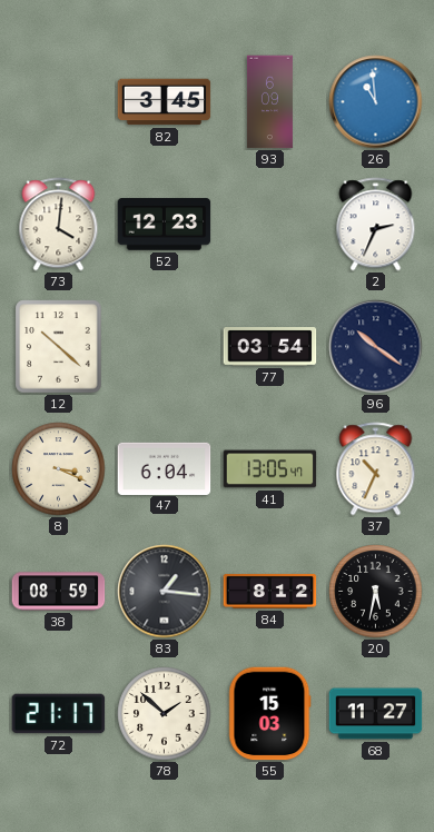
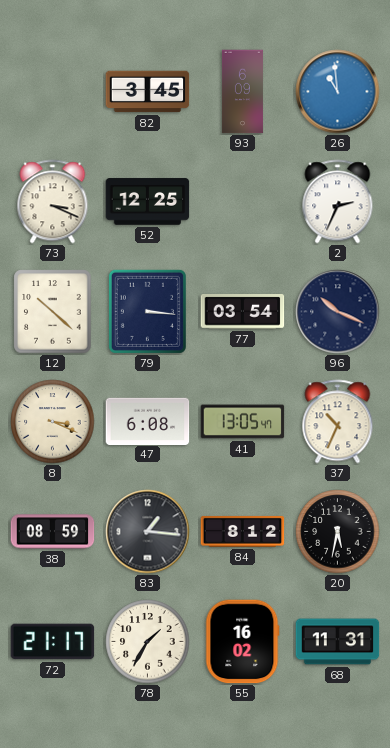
73: 4:01 -> 3:19 (53, 202)
52: 12:23 -> 12:25 (148, 202)
79: none -> 3:16 (147, 311)
96: 10:21 -> 10:19 (338, 312)
47: 6:04 -> 6:08 (148, 421)
78: 1:52 -> 1:35 (148, 642)
55: 15:03 -> 16:02 (243, 642)
68: 11:27 -> 11:31 (338, 642)
